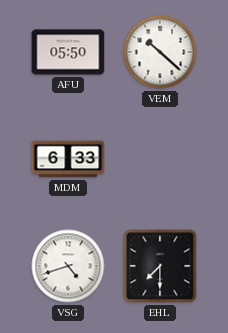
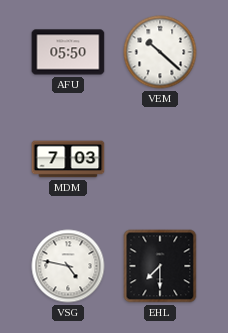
MDM: 6:33 -> 7:03 (68, 159)
VSG: 4:42 -> 4:47 (68, 266)
